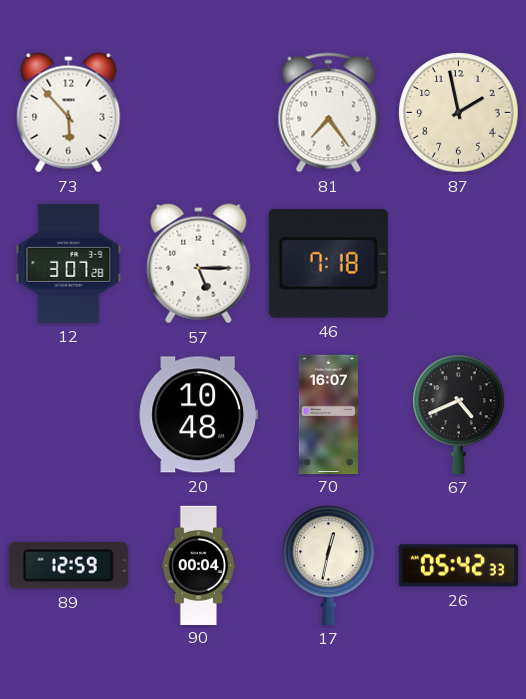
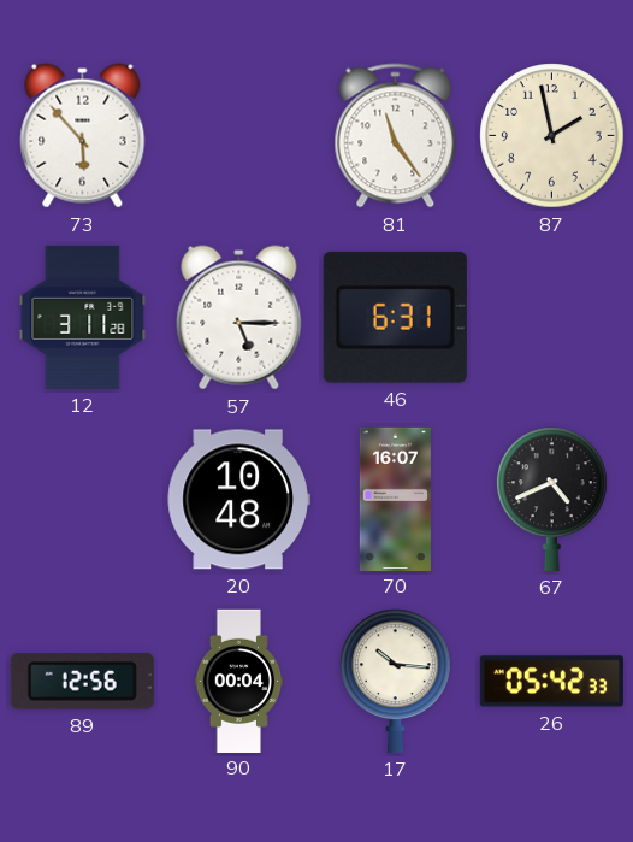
81: 7:24 -> 11:24 (396, 136)
12: 3:07 -> 3:11 (83, 317)
46: 7:18 -> 6:31 (395, 317)
89: 12:59 -> 12:56 (82, 681)
17: 12:32 -> 10:16 (396, 681)
